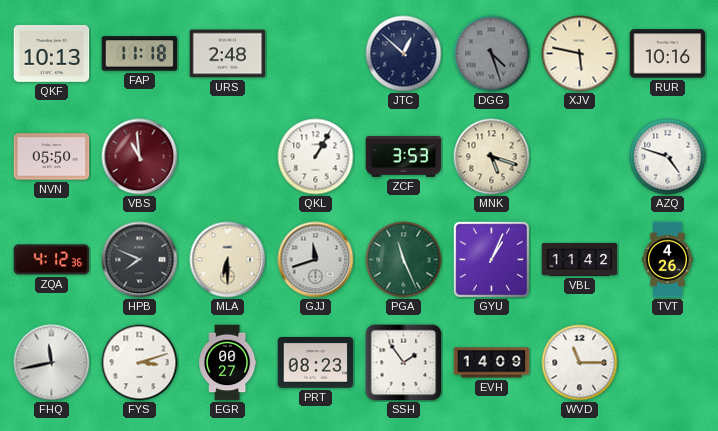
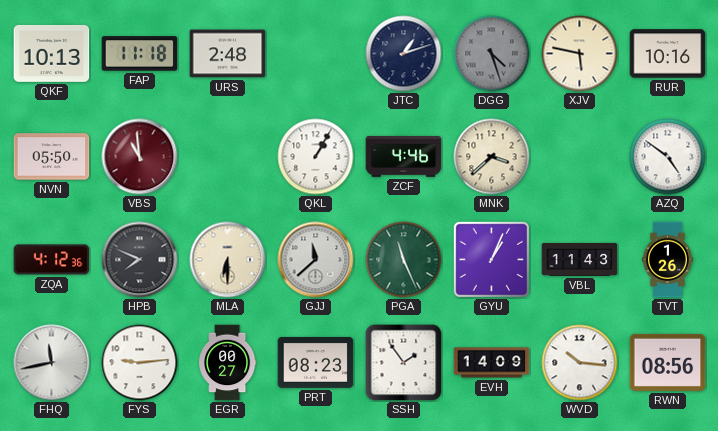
JTC: 12:52 -> 1:12 (404, 54)
ZCF: 3:53 -> 4:46 (404, 156)
MNK: 5:18 -> 3:38 (492, 157)
AZQ: 4:48 -> 4:51 (668, 157)
GJJ: 11:42 -> 11:38 (316, 260)
VBL: 11:42 -> 11:43 (580, 259)
TVT: 4:26 -> 1:26 (667, 260)
FYS: 3:12 -> 9:14 (140, 363)
WVD: 11:15 -> 10:16 (580, 363)
RWN: none -> 08:56 (668, 362)
